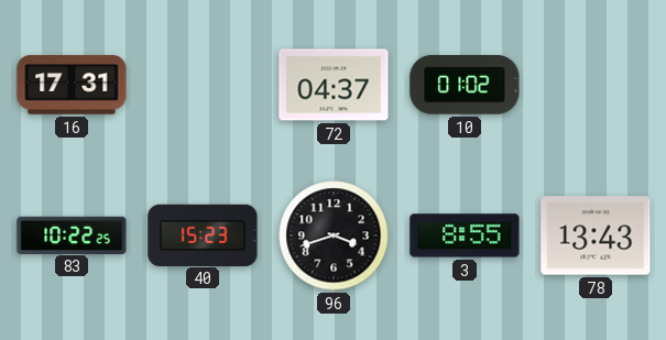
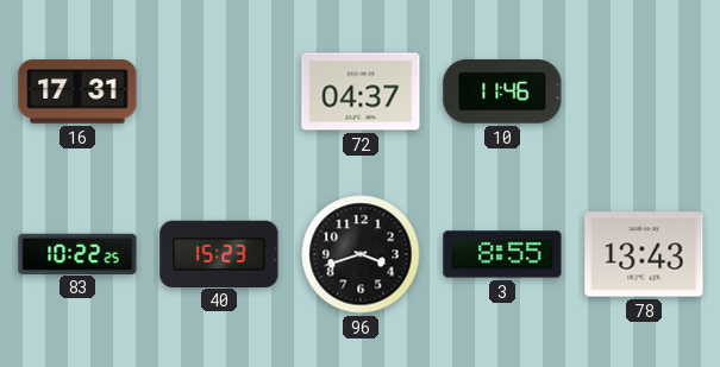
10: 01:02 -> 11:46 (502, 93)
